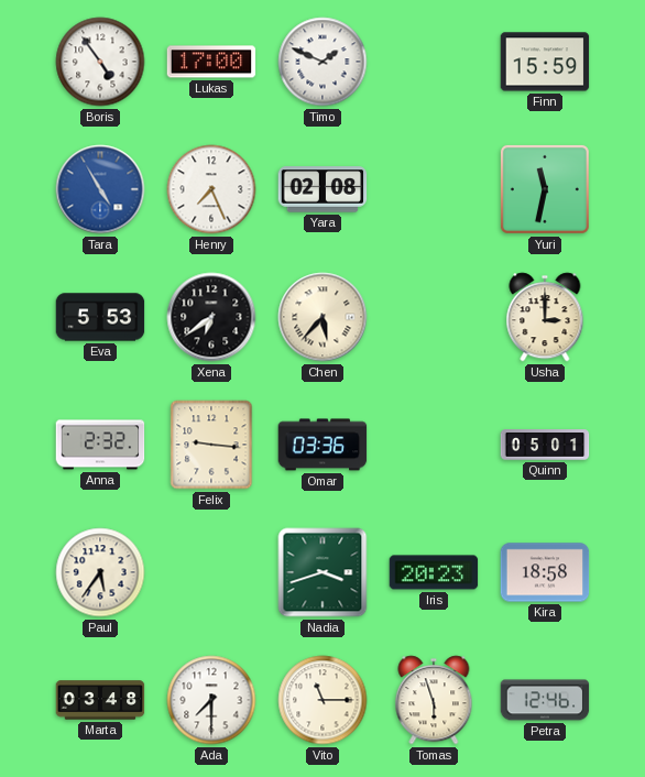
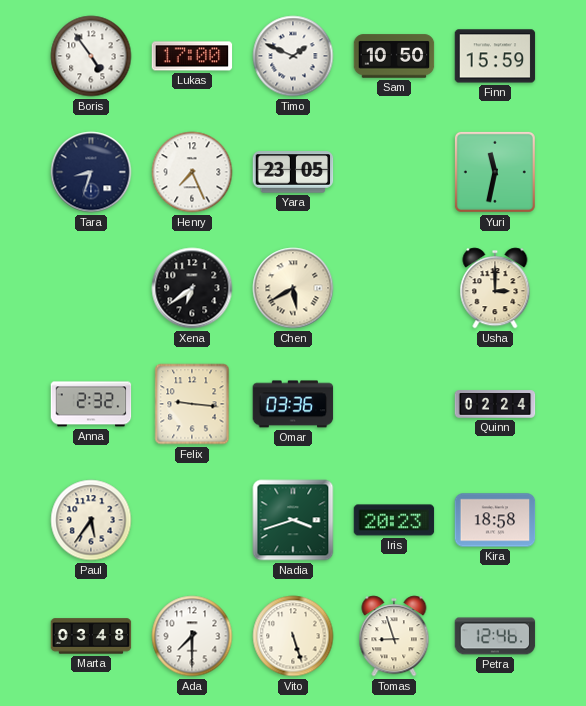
Sam: none -> 10:50 (394, 56)
Tara: 4:55 -> 8:33 (91, 172)
Tara dial: blue -> navy (91, 172)
Yara: 02:08 -> 23:05 (293, 172)
Eva: 5:53 -> none (100, 317)
Chen: 5:37 -> 5:40 (293, 288)
Quinn: 05:01 -> 02:24 (495, 404)
Vito: 11:15 -> 5:27 (293, 636)
Tomas: 5:57 -> 8:57 (394, 636)
